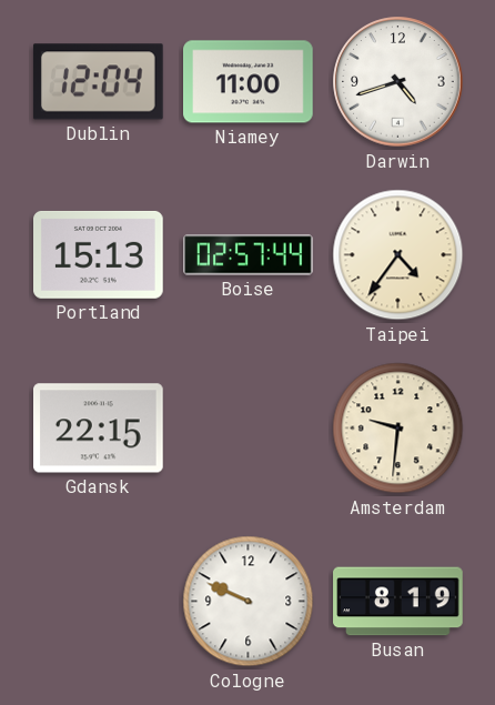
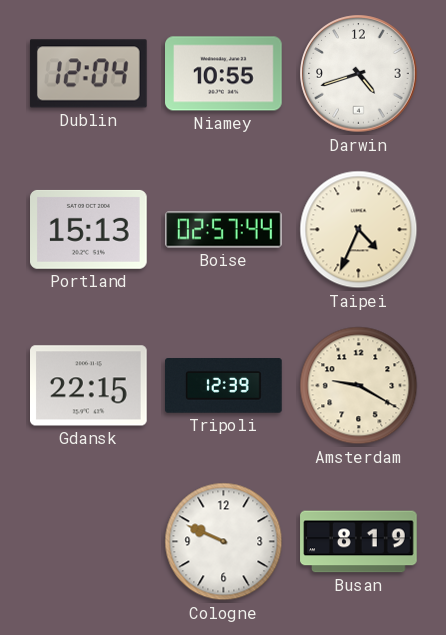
Niamey: 11:00 -> 10:55 (224, 74)
Taipei: 4:36 -> 4:34 (359, 230)
Tripoli: none -> 12:39 (224, 386)
Amsterdam: 9:31 -> 9:20 (359, 386)
